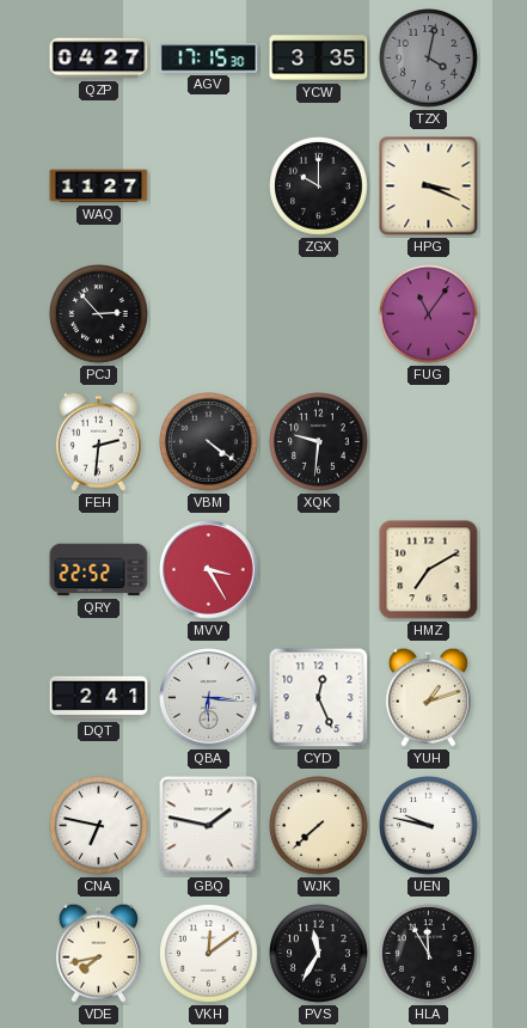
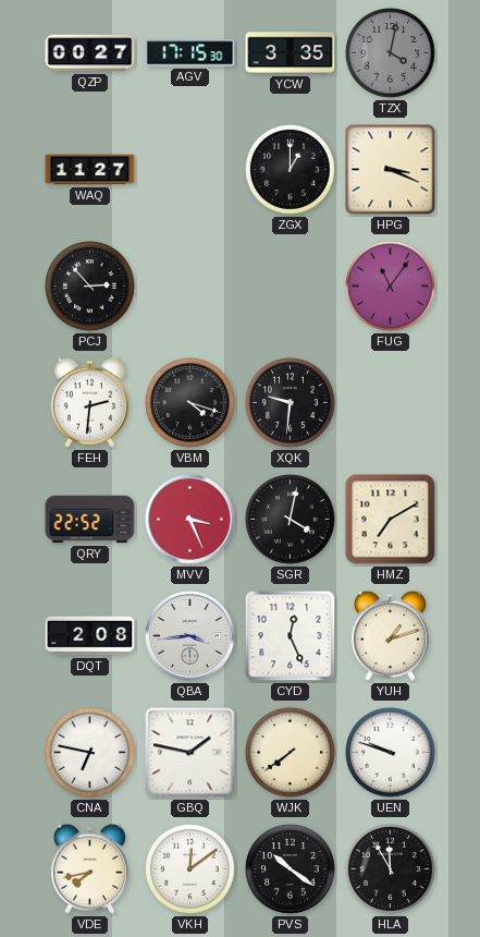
QZP: 04:27 -> 00:27 (90, 53)
ZGX: 10:00 -> 1:00 (291, 170)
VBM: 4:21 -> 4:18 (190, 403)
MVV: 3:25 -> 3:26 (190, 520)
SGR: none -> 4:02 (291, 520)
DQT: 2:41 -> 2:08 (90, 636)
QBA: 6:16 -> 3:44 (190, 636)
WJK: 7:38 -> 7:39 (291, 753)
UEN: 9:47 -> 9:48 (391, 753)
PVS: 11:35 -> 10:21 (291, 869)
